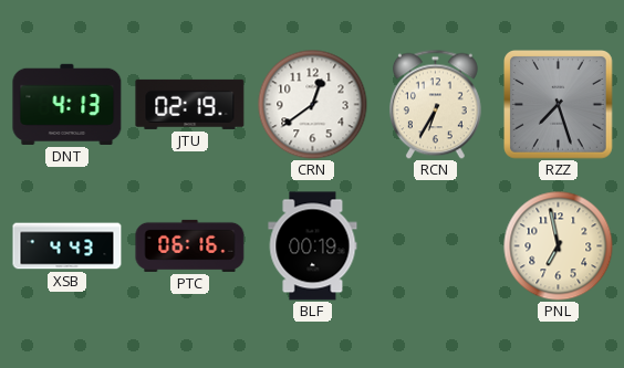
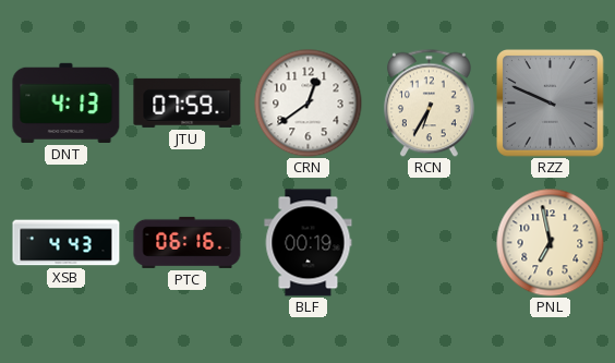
JTU: 02:19 -> 07:59 (188, 102)
RZZ: 7:27 -> 9:49 (551, 104)
